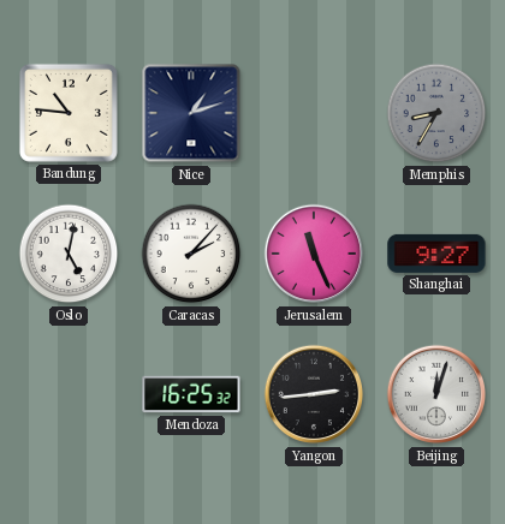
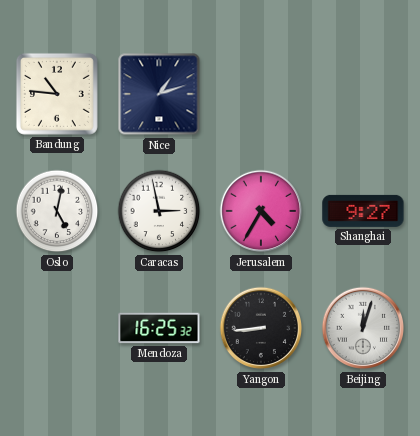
Memphis: 8:35 -> none (436, 113)
Caracas: 2:07 -> 2:58 (159, 211)
Jerusalem: 11:26 -> 4:35 (261, 211)
Yangon: 2:44 -> 8:44 (261, 328)
